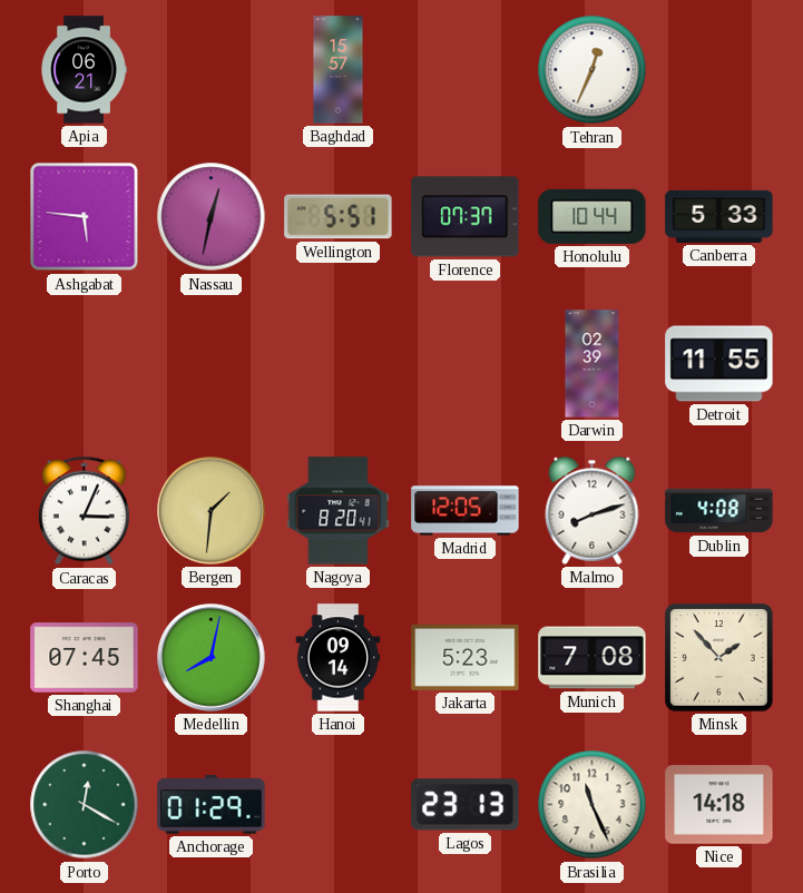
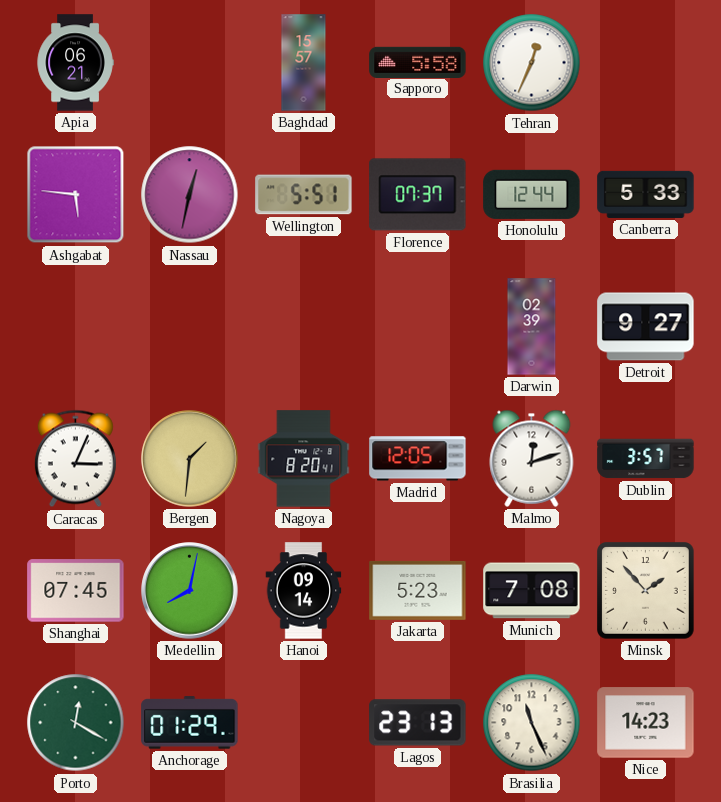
Sapporo: none -> 5:58 (418, 62)
Honolulu: 10:44 -> 12:44 (532, 194)
Detroit: 11:55 -> 9:27 (646, 327)
Malmo: 8:12 -> 12:12 (532, 458)
Dublin: 4:08 -> 3:57 (646, 459)
Nice: 14:18 -> 14:23 (646, 723)
